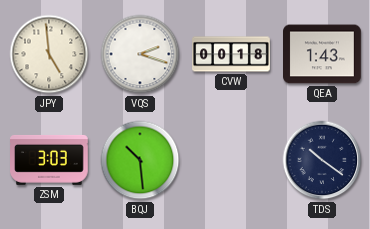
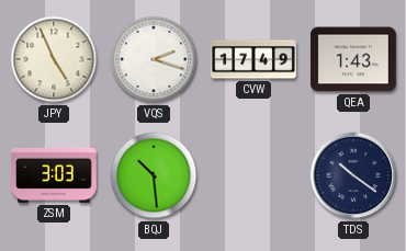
JPY: 4:59 -> 4:56 (54, 59)
CVW: 00:18 -> 17:49 (253, 59)
